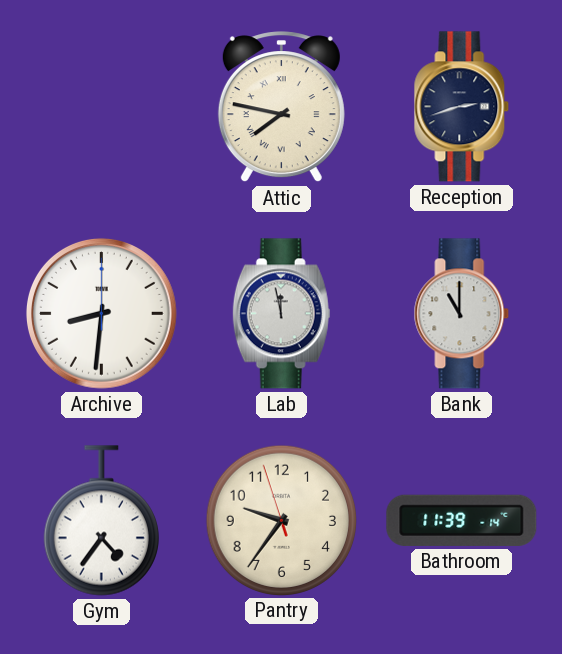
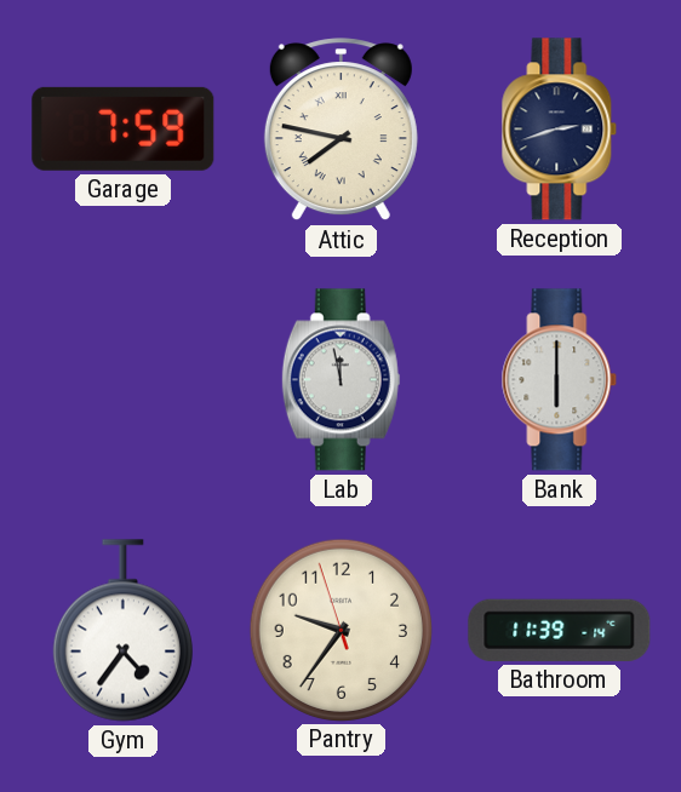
Garage: none -> 7:59 (124, 128)
Archive: 8:31 -> none (101, 313)
Bank: 11:00 -> 6:00 (560, 380)
